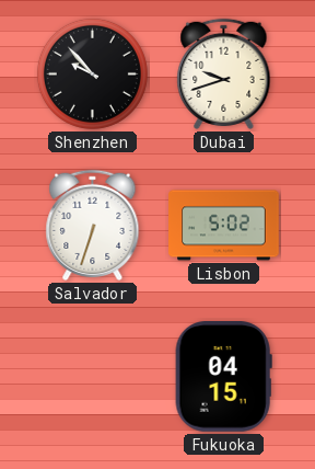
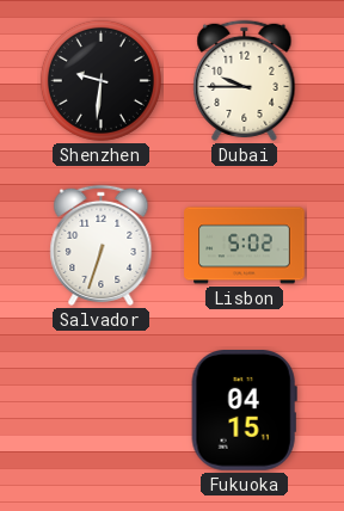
Shenzhen: 9:53 -> 9:31 (100, 80)
Dubai: 9:42 -> 9:45 (245, 80)
